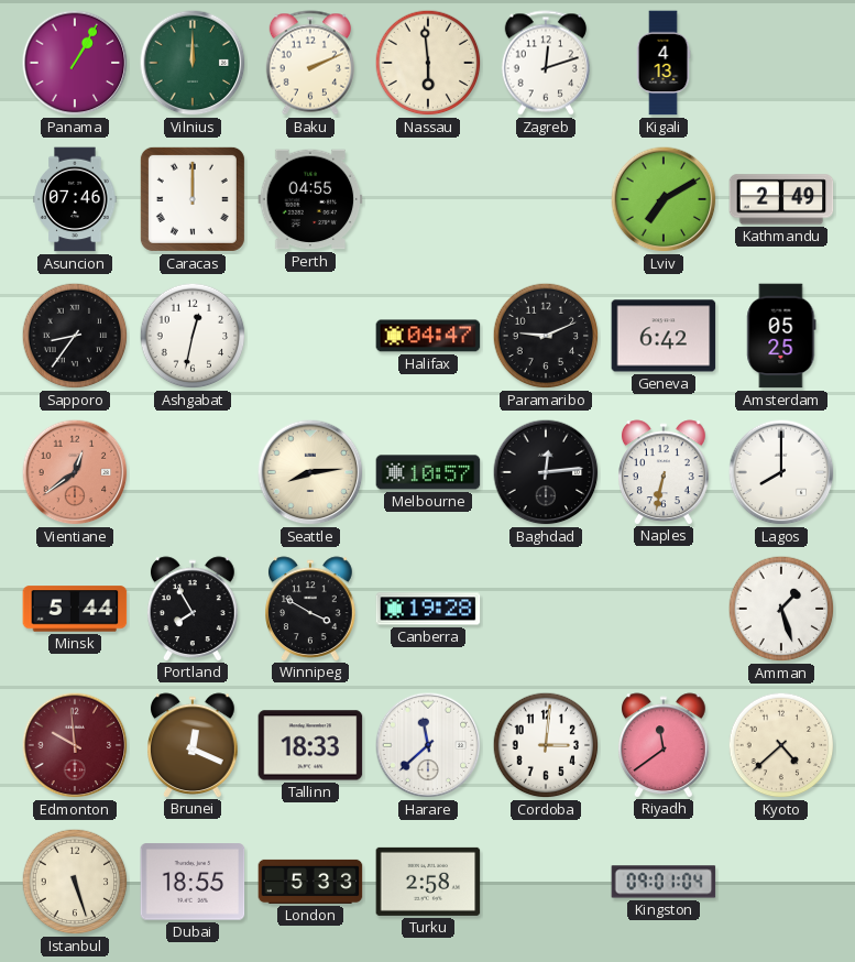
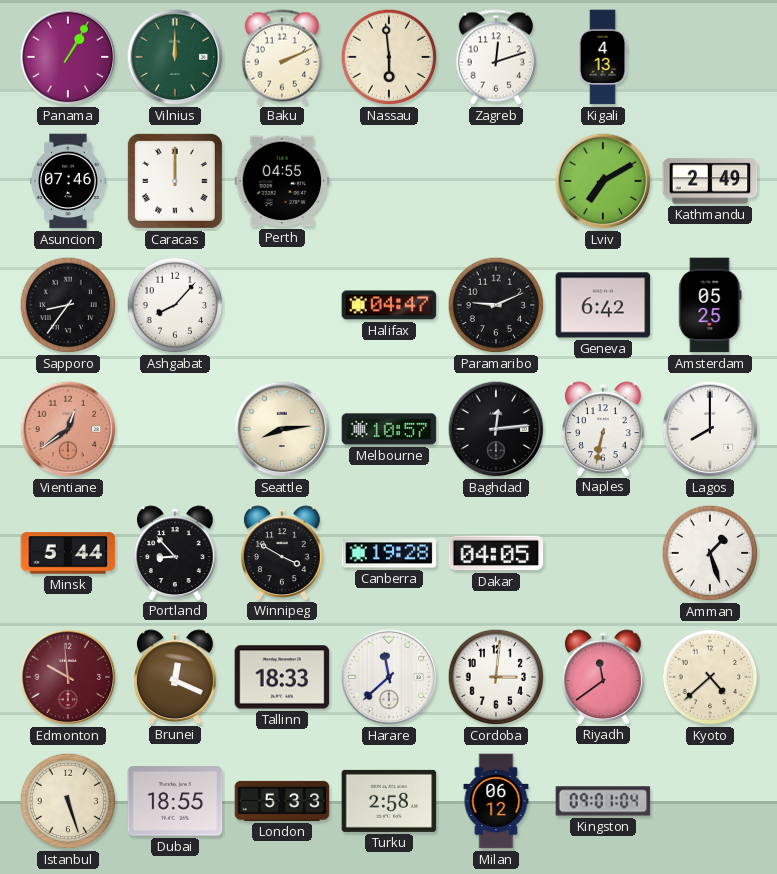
Ashgabat: 12:32 -> 8:07 (175, 305)
Portland: 7:55 -> 8:53 (176, 553)
Dakar: none -> 04:05 (496, 553)
Milan: none -> 06:12 (496, 801)
